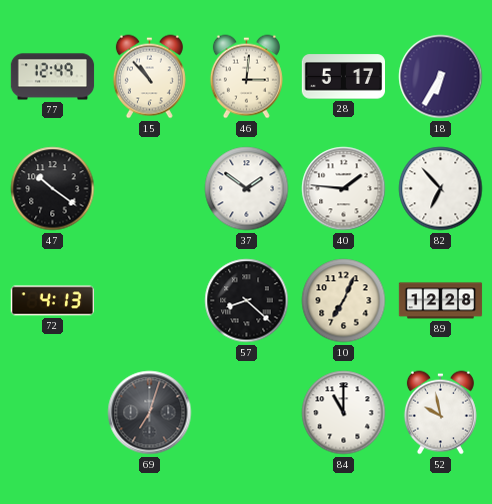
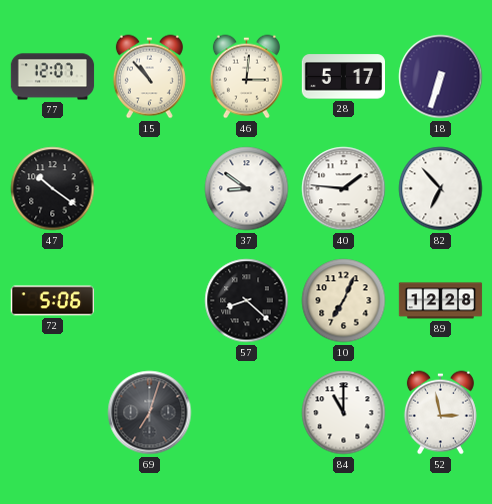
77: 12:49 -> 12:07 (53, 77)
18: 6:35 -> 6:33 (441, 77)
37: 1:51 -> 8:51 (247, 189)
72: 4:13 -> 5:06 (52, 301)
52: 9:58 -> 2:58 (440, 413)
